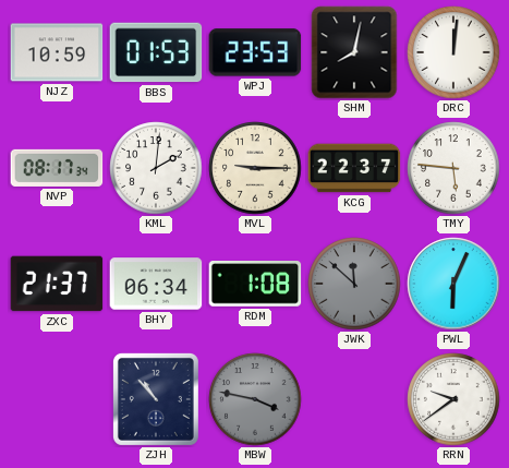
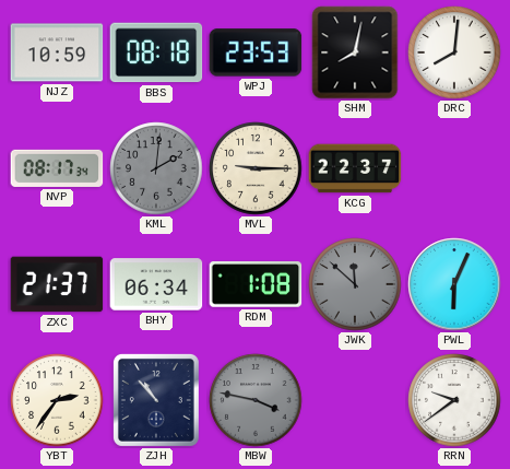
BBS: 01:53 -> 08:18 (156, 52)
DRC: 12:01 -> 8:01 (454, 52)
KML dial: white -> grey (156, 168)
TMY: 5:46 -> none (453, 168)
YBT: none -> 2:36 (57, 400)
